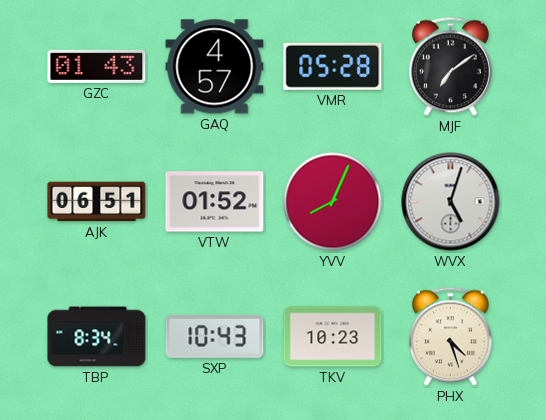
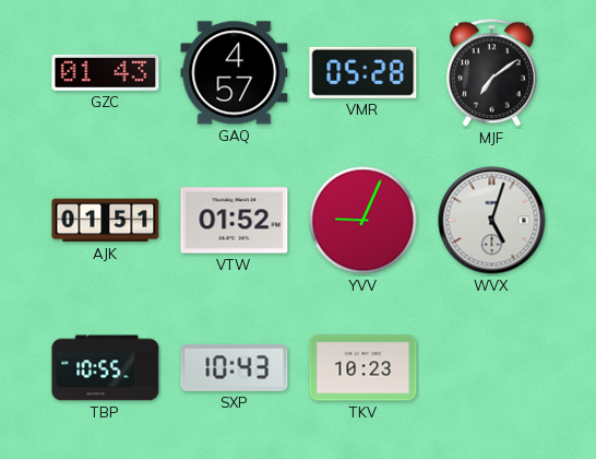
AJK: 06:51 -> 01:51 (106, 221)
YVV: 8:04 -> 9:04 (363, 221)
TBP: 8:34 -> 10:55 (106, 368)
PHX: 4:27 -> none (450, 337)
